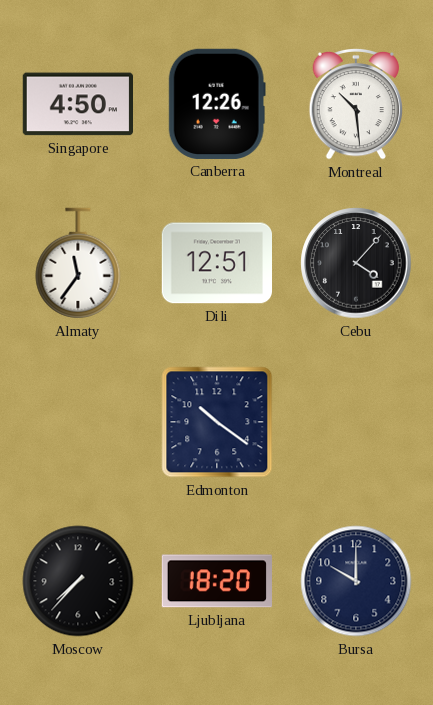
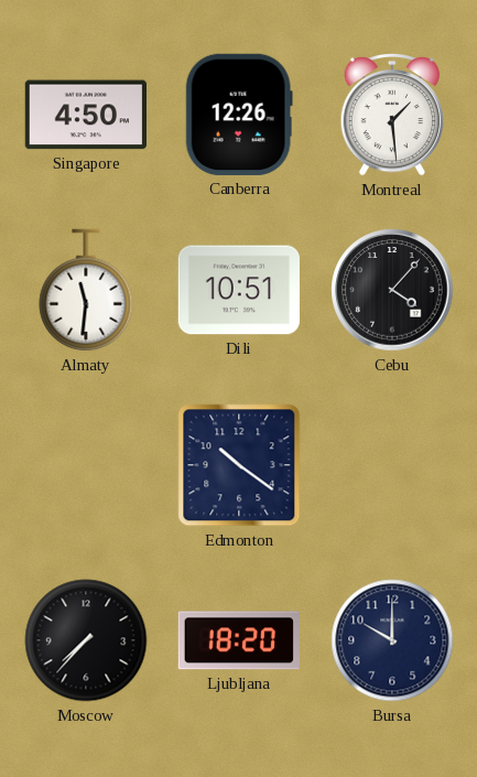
Montreal: 10:29 -> 1:29 (391, 115)
Almaty: 11:36 -> 11:31 (86, 290)
Dili: 12:51 -> 10:51 (238, 290)
